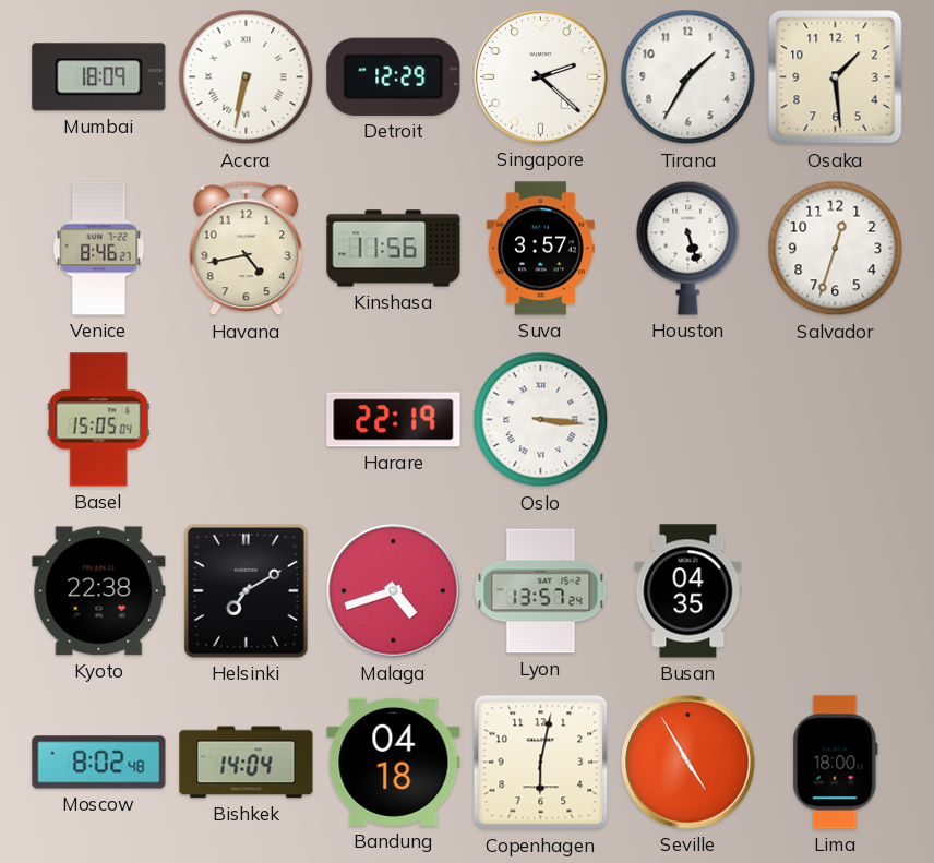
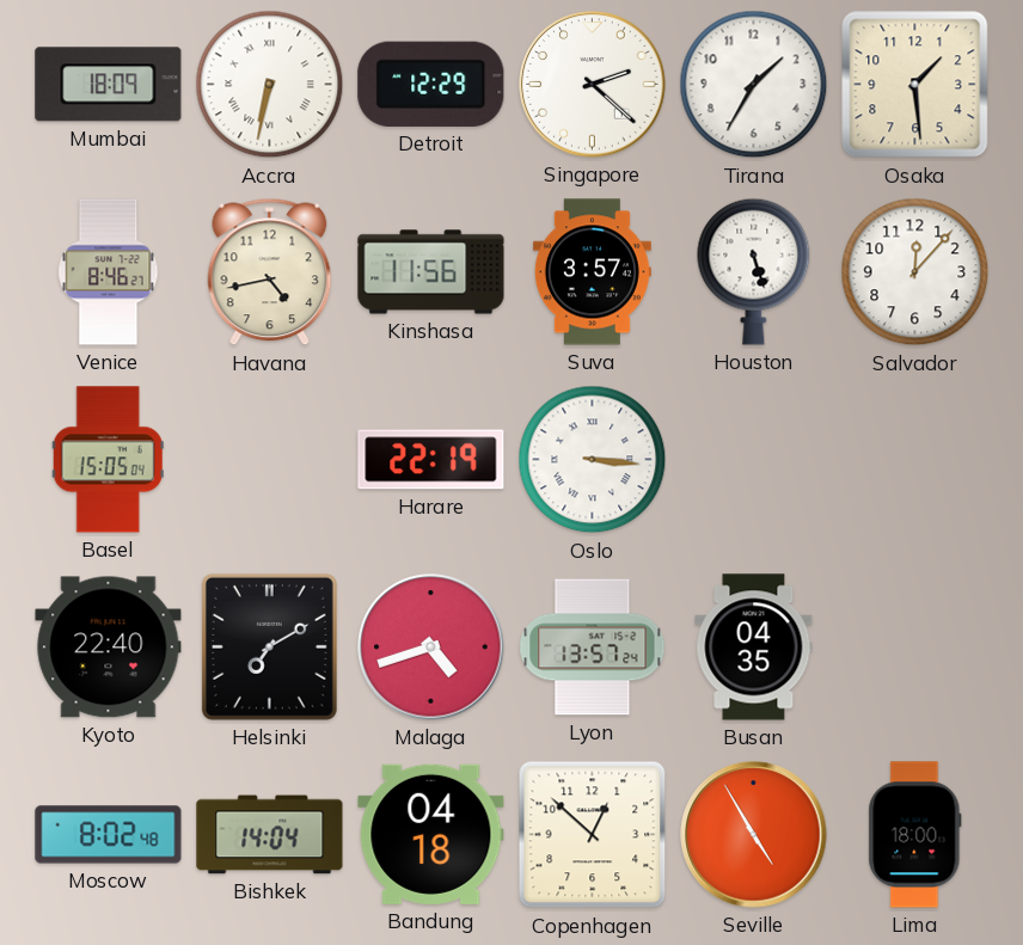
Salvador: 12:33 -> 12:07 (915, 272)
Kyoto: 22:38 -> 22:40 (109, 648)
Copenhagen: 6:02 -> 12:52 (593, 835)
